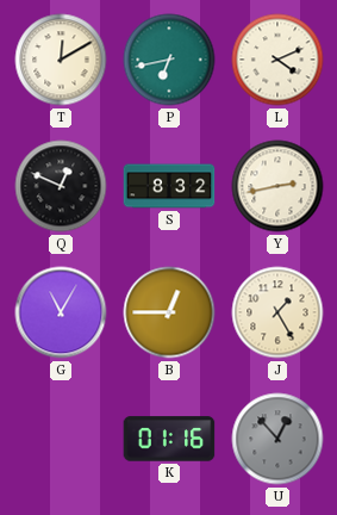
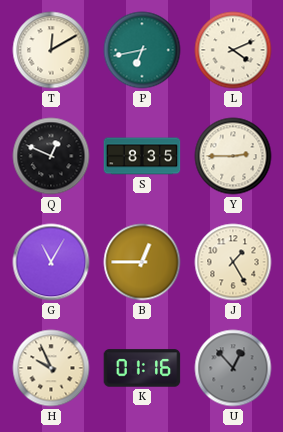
S: 8:32 -> 8:35 (142, 156)
Y: 2:43 -> 2:45 (233, 156)
H: none -> 9:56 (51, 368)
